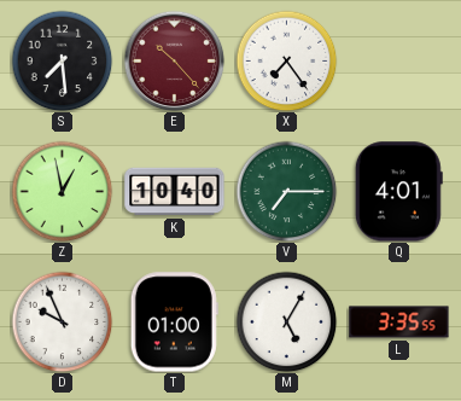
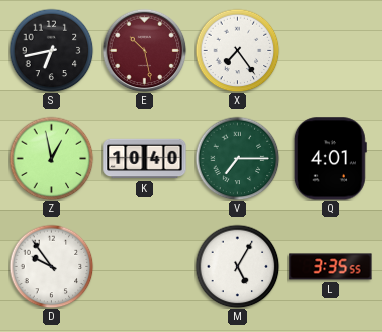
S: 7:29 -> 6:43 (51, 50)
E: 10:23 -> 10:28 (144, 50)
D: 9:56 -> 9:54 (51, 266)
T: 01:00 -> none (174, 322)
